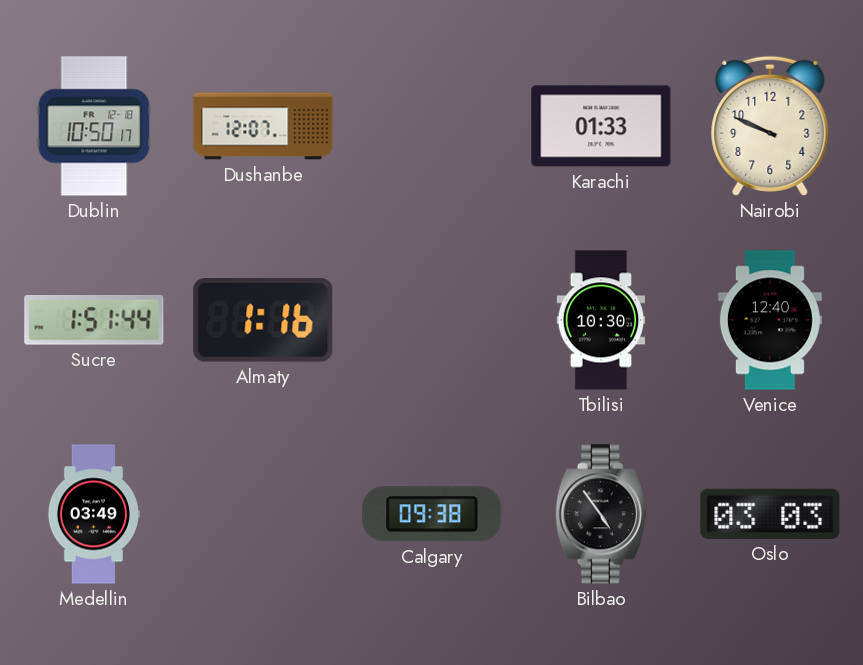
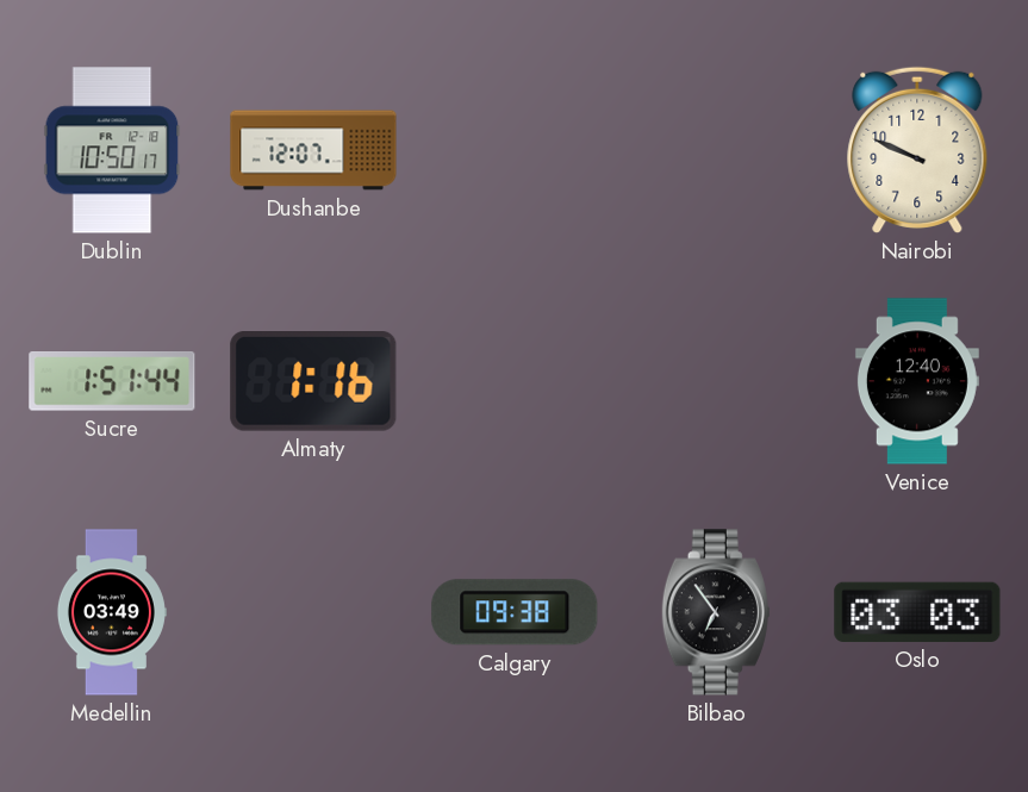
Karachi: 01:33 -> none (601, 126)
Tbilisi: 10:30 -> none (601, 320)
Bilbao: 4:54 -> 6:54 (716, 612)
